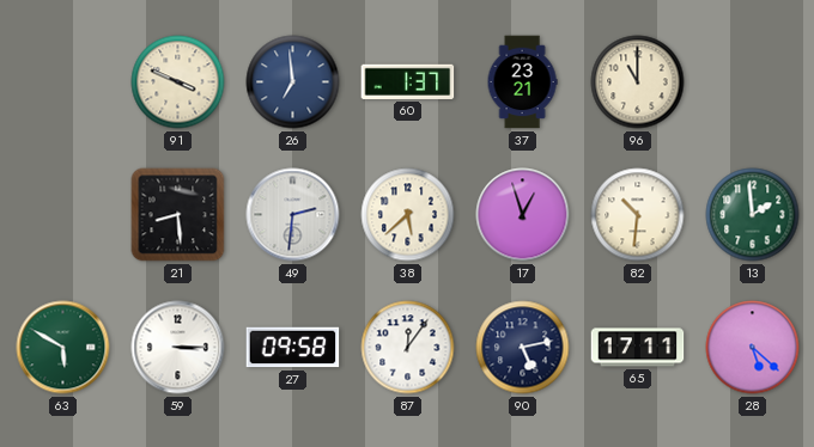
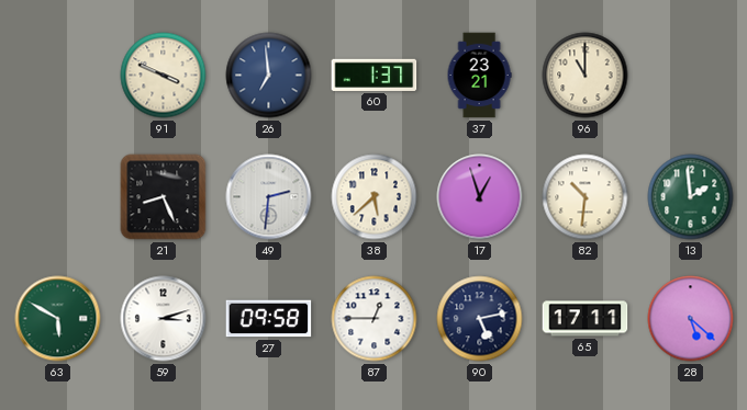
21: 8:29 -> 8:26 (164, 197)
59: 3:15 -> 3:12 (164, 319)
87: 12:06 -> 12:45 (375, 319)
